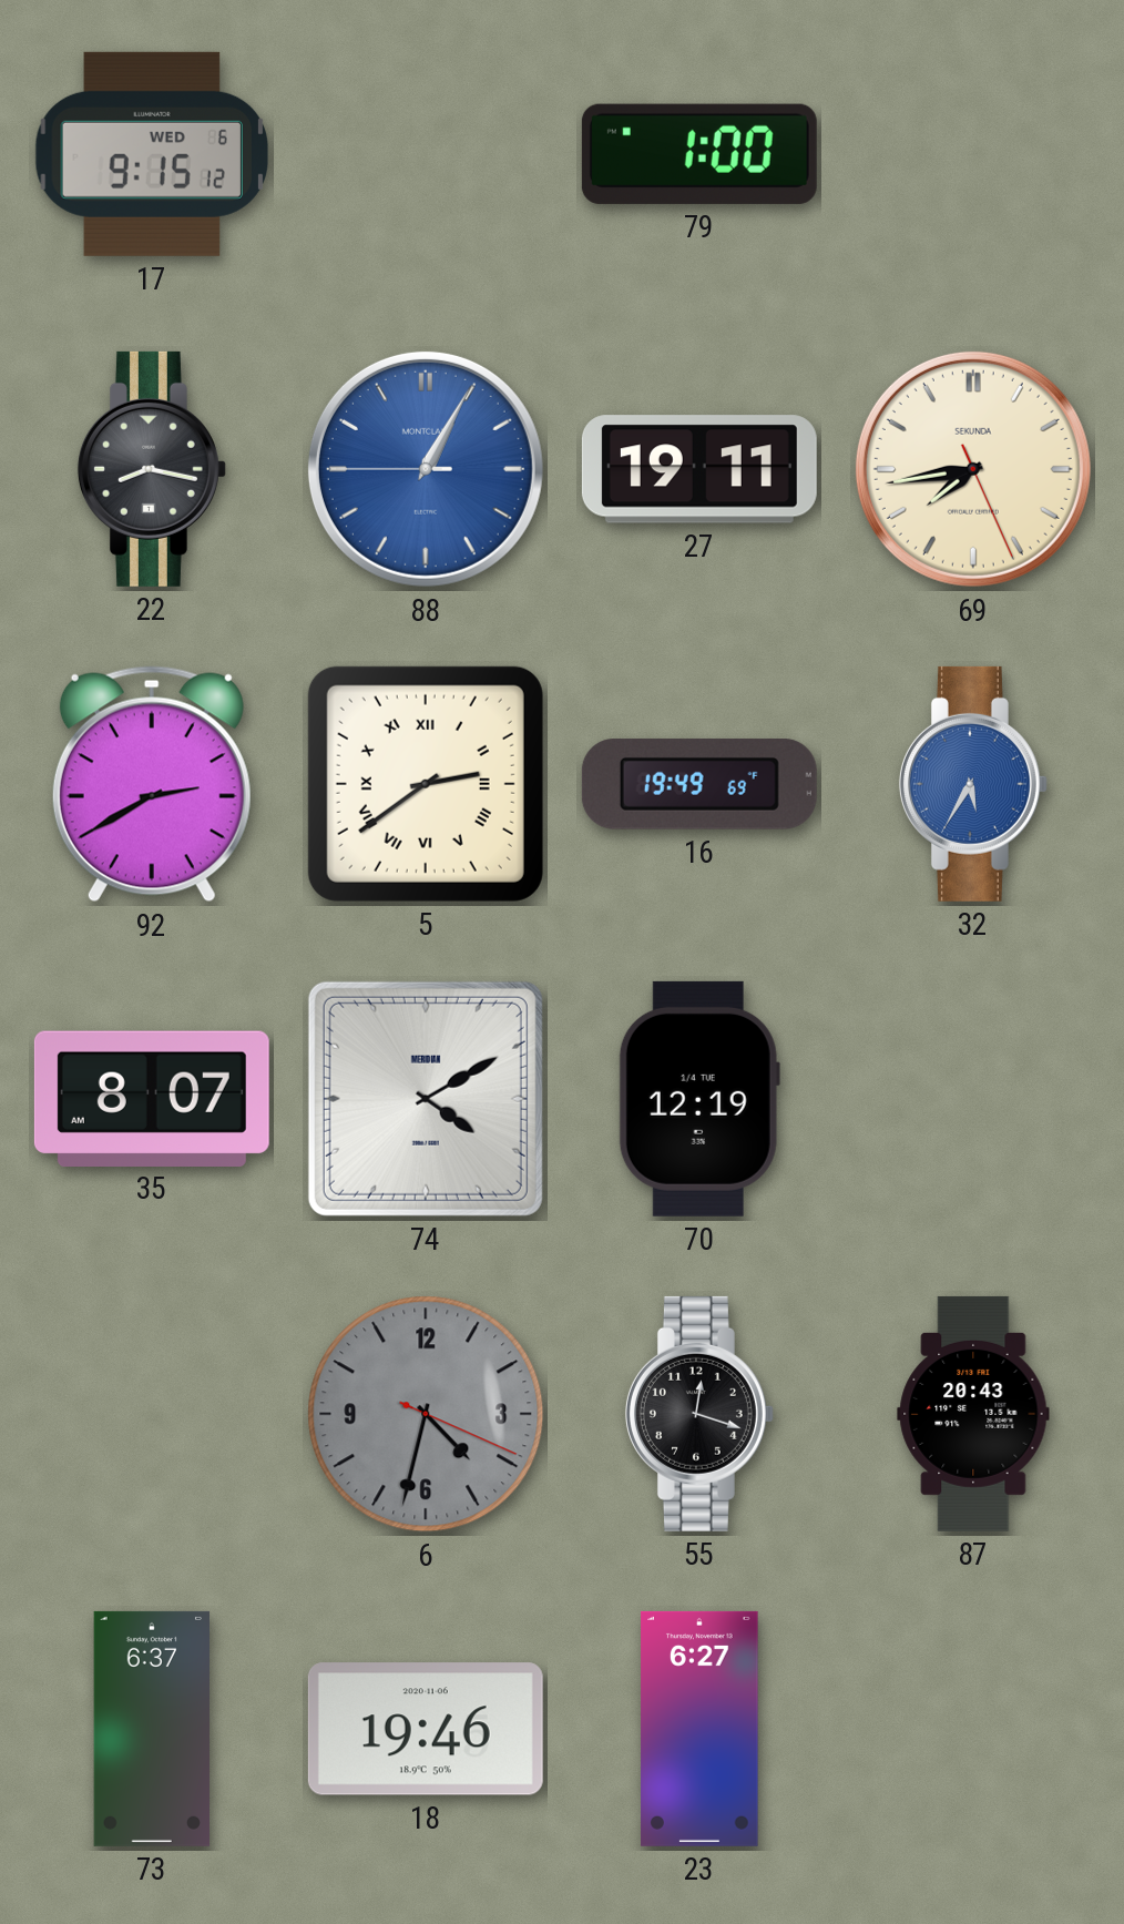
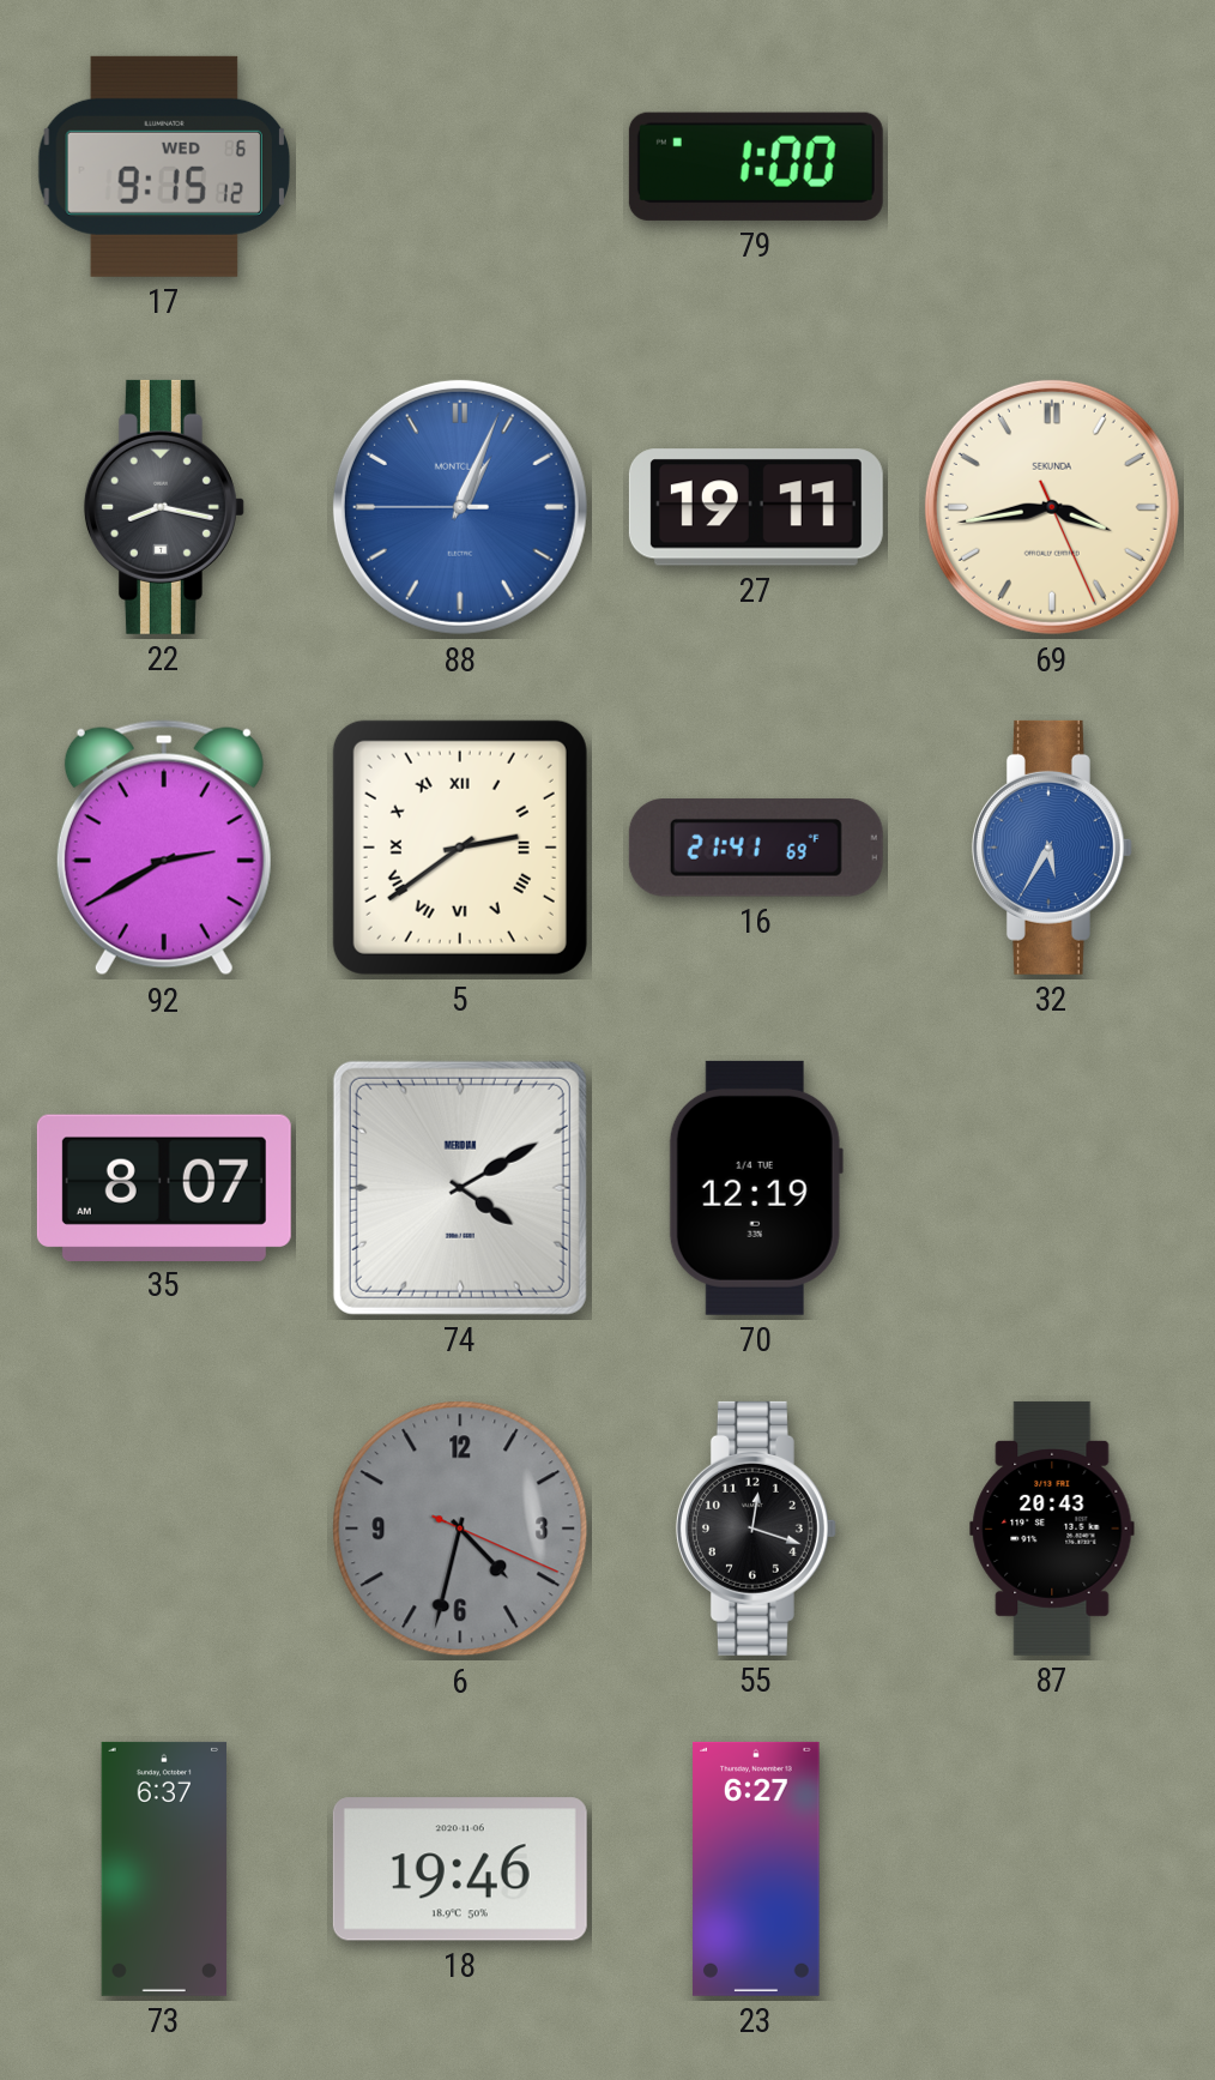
88: 1:04 -> 1:03 (460, 507)
69: 7:43 -> 3:43 (1052, 507)
16: 19:49 -> 21:41 (756, 849)
